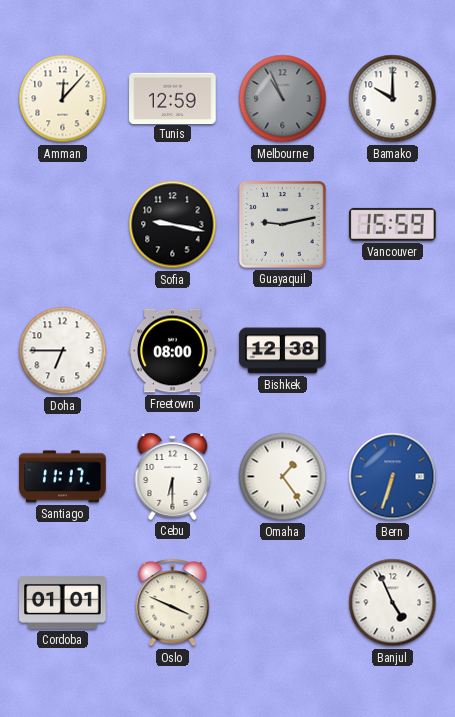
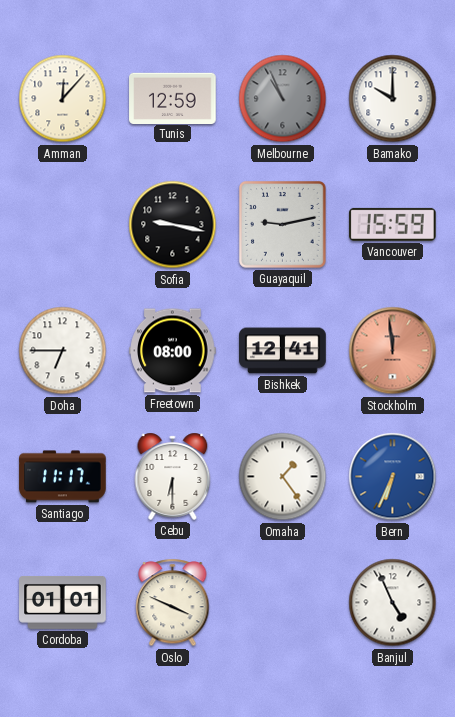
Bishkek: 12:38 -> 12:41 (283, 351)
Stockholm: none -> 11:59 (393, 351)
Bern: 6:33 -> 6:34 (393, 477)
